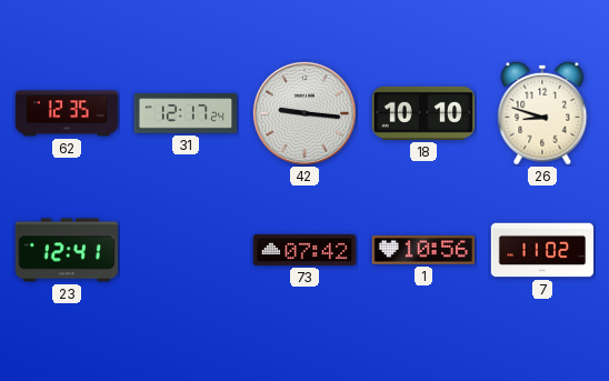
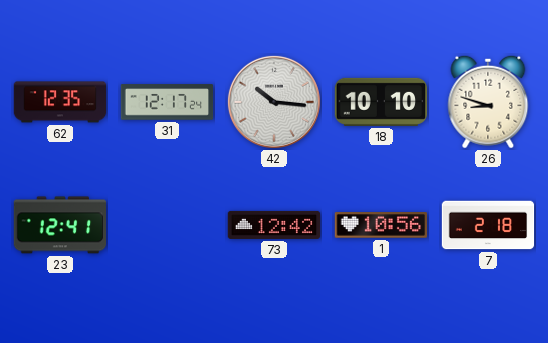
42: 9:16 -> 10:16 (274, 102)
73: 07:42 -> 12:42 (274, 225)
7: 11:02 -> 2:18 (488, 225)
